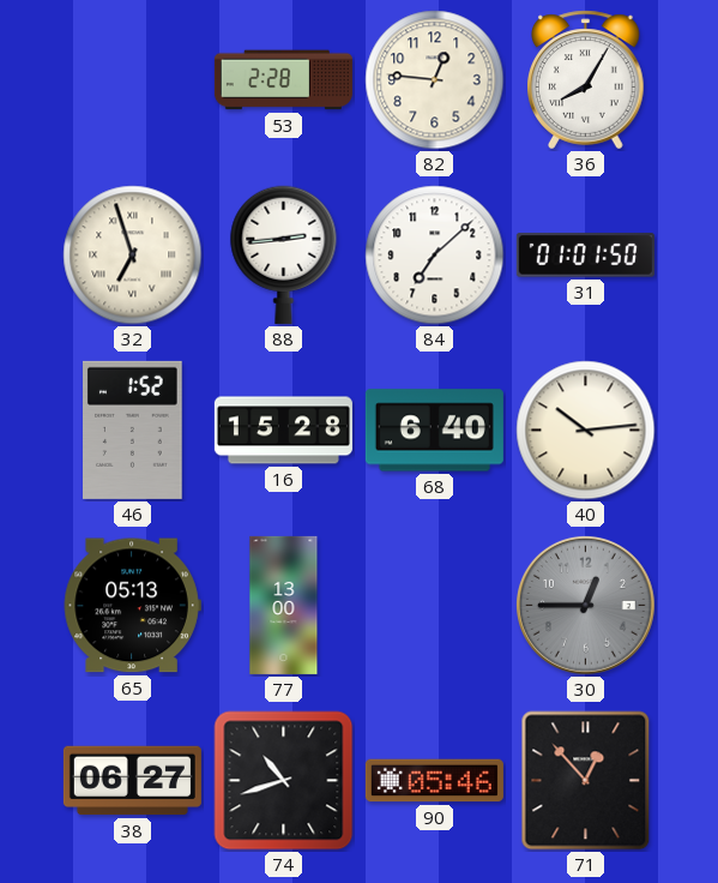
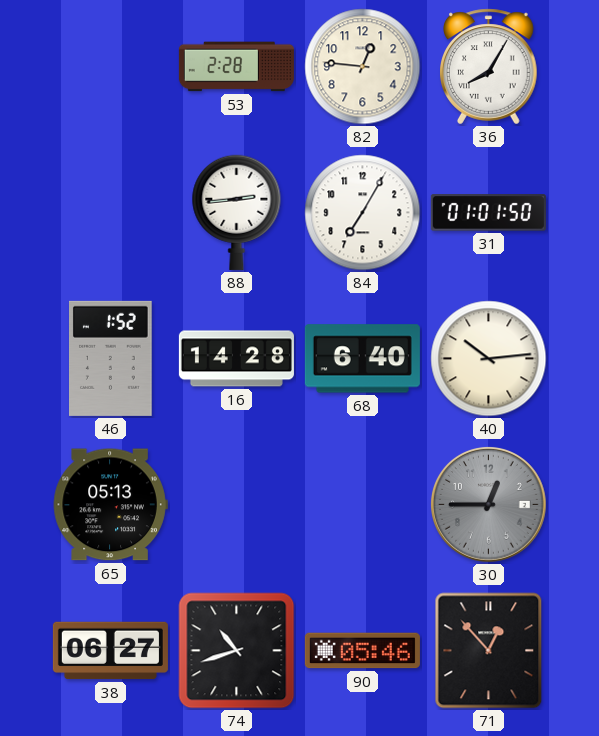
32: 6:57 -> none (133, 256)
84: 7:08 -> 7:05 (363, 213)
16: 15:28 -> 14:28 (236, 359)
77: 13:00 -> none (284, 605)
